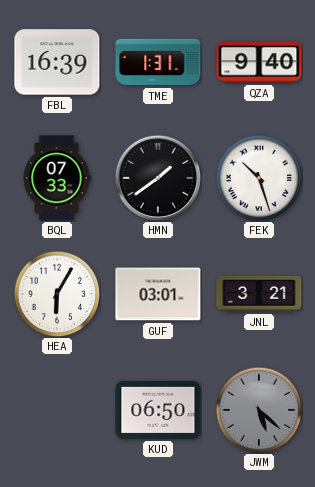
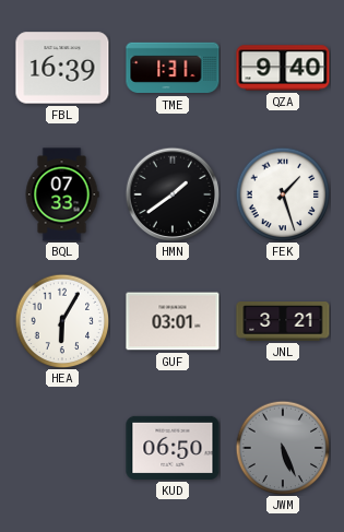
FEK: 10:27 -> 1:27 (283, 194)
JWM: 5:22 -> 5:26 (283, 448)
